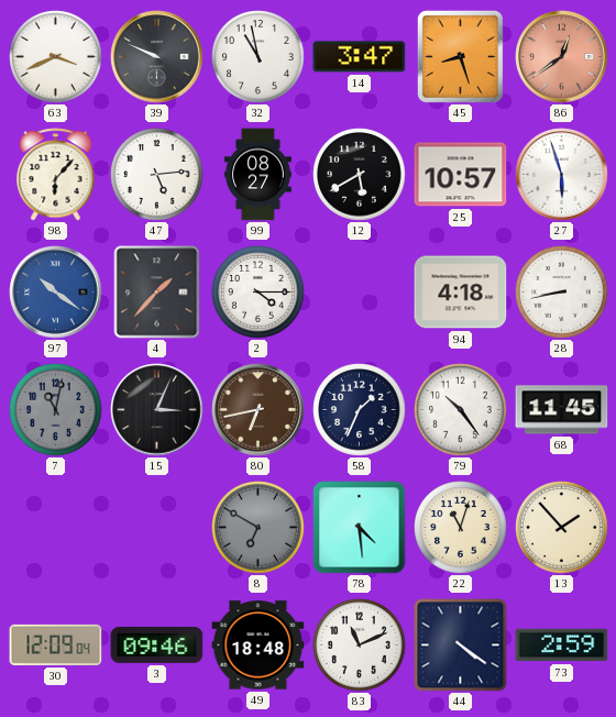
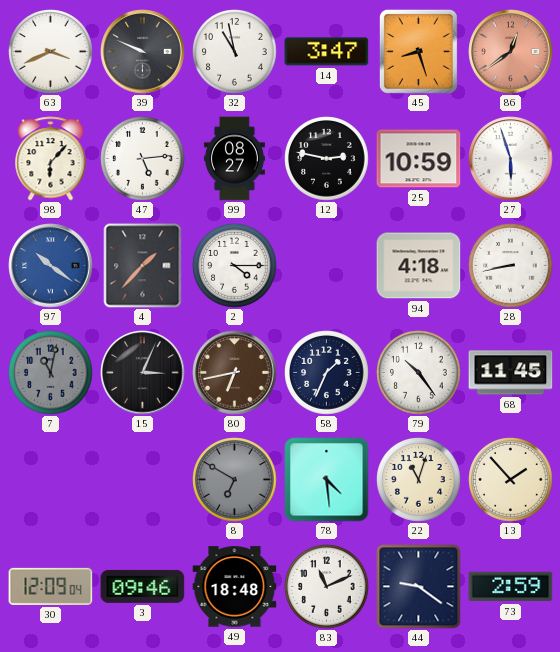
12: 5:40 -> 2:47 (327, 159)
25: 10:57 -> 10:59 (419, 159)
44: 4:21 -> 9:21 (419, 587)
